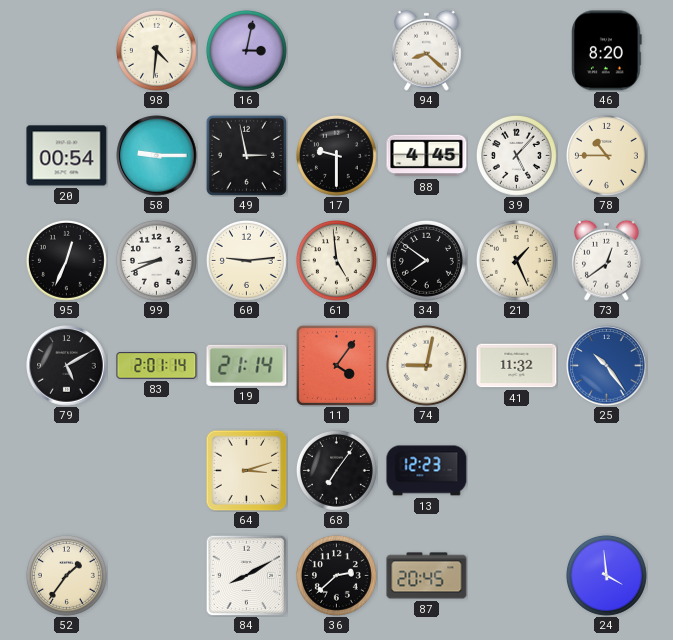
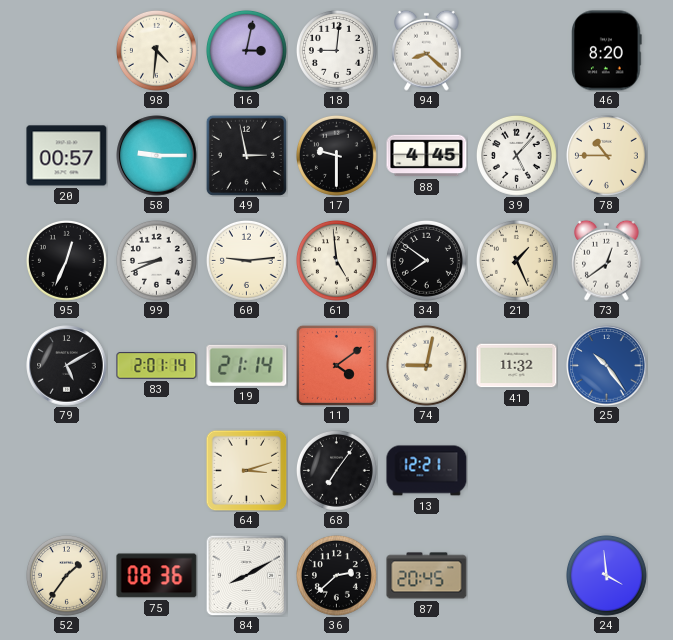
18: none -> 9:01 (336, 50)
20: 00:54 -> 00:57 (67, 156)
11: 4:06 -> 4:09 (336, 365)
13: 12:23 -> 12:21 (427, 471)
75: none -> 08:36 (157, 576)
